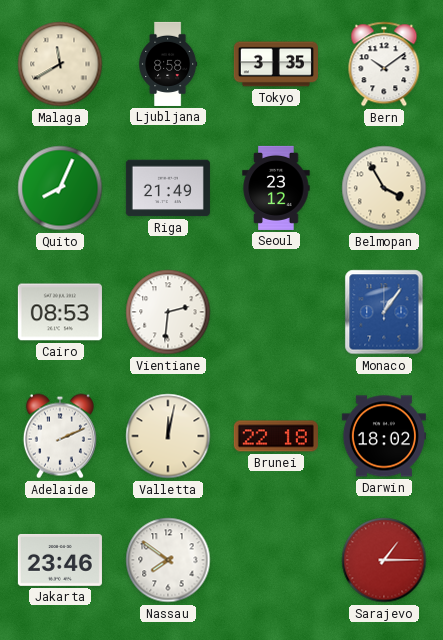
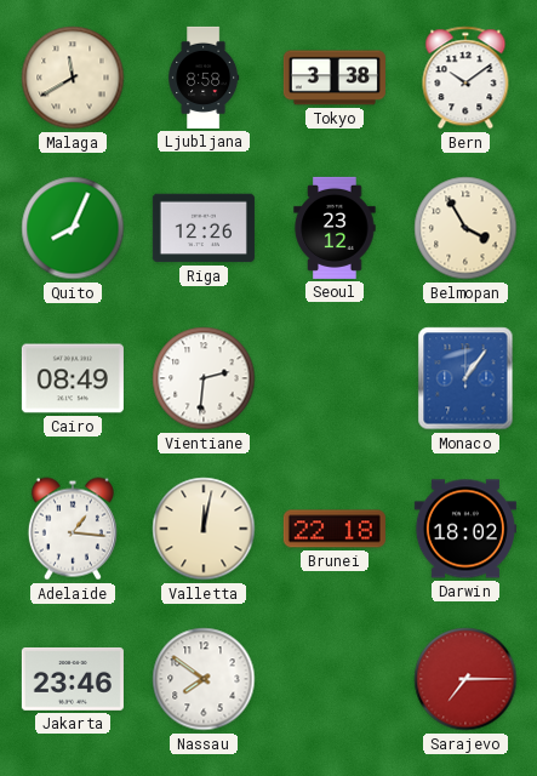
Tokyo: 3:35 -> 3:38 (335, 78)
Riga: 21:49 -> 12:26 (204, 228)
Cairo: 08:53 -> 08:49 (73, 378)
Adelaide: 2:11 -> 1:16 (73, 529)
Sarajevo: 1:15 -> 7:15 (465, 679)
